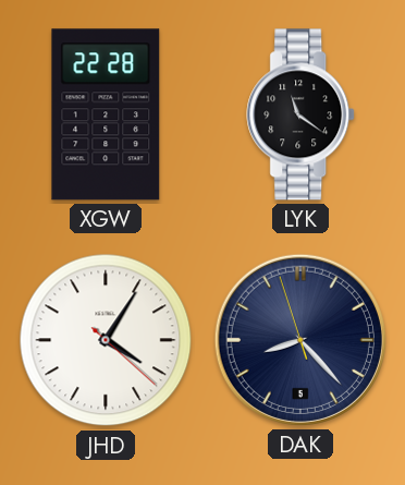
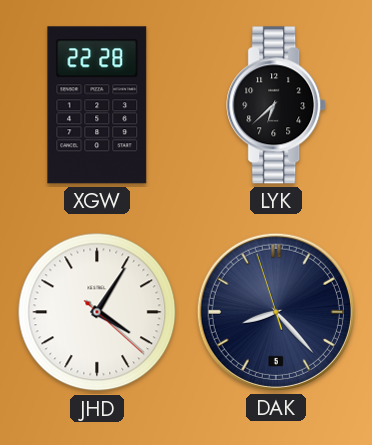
LYK: 11:21 -> 6:38 (277, 105)
